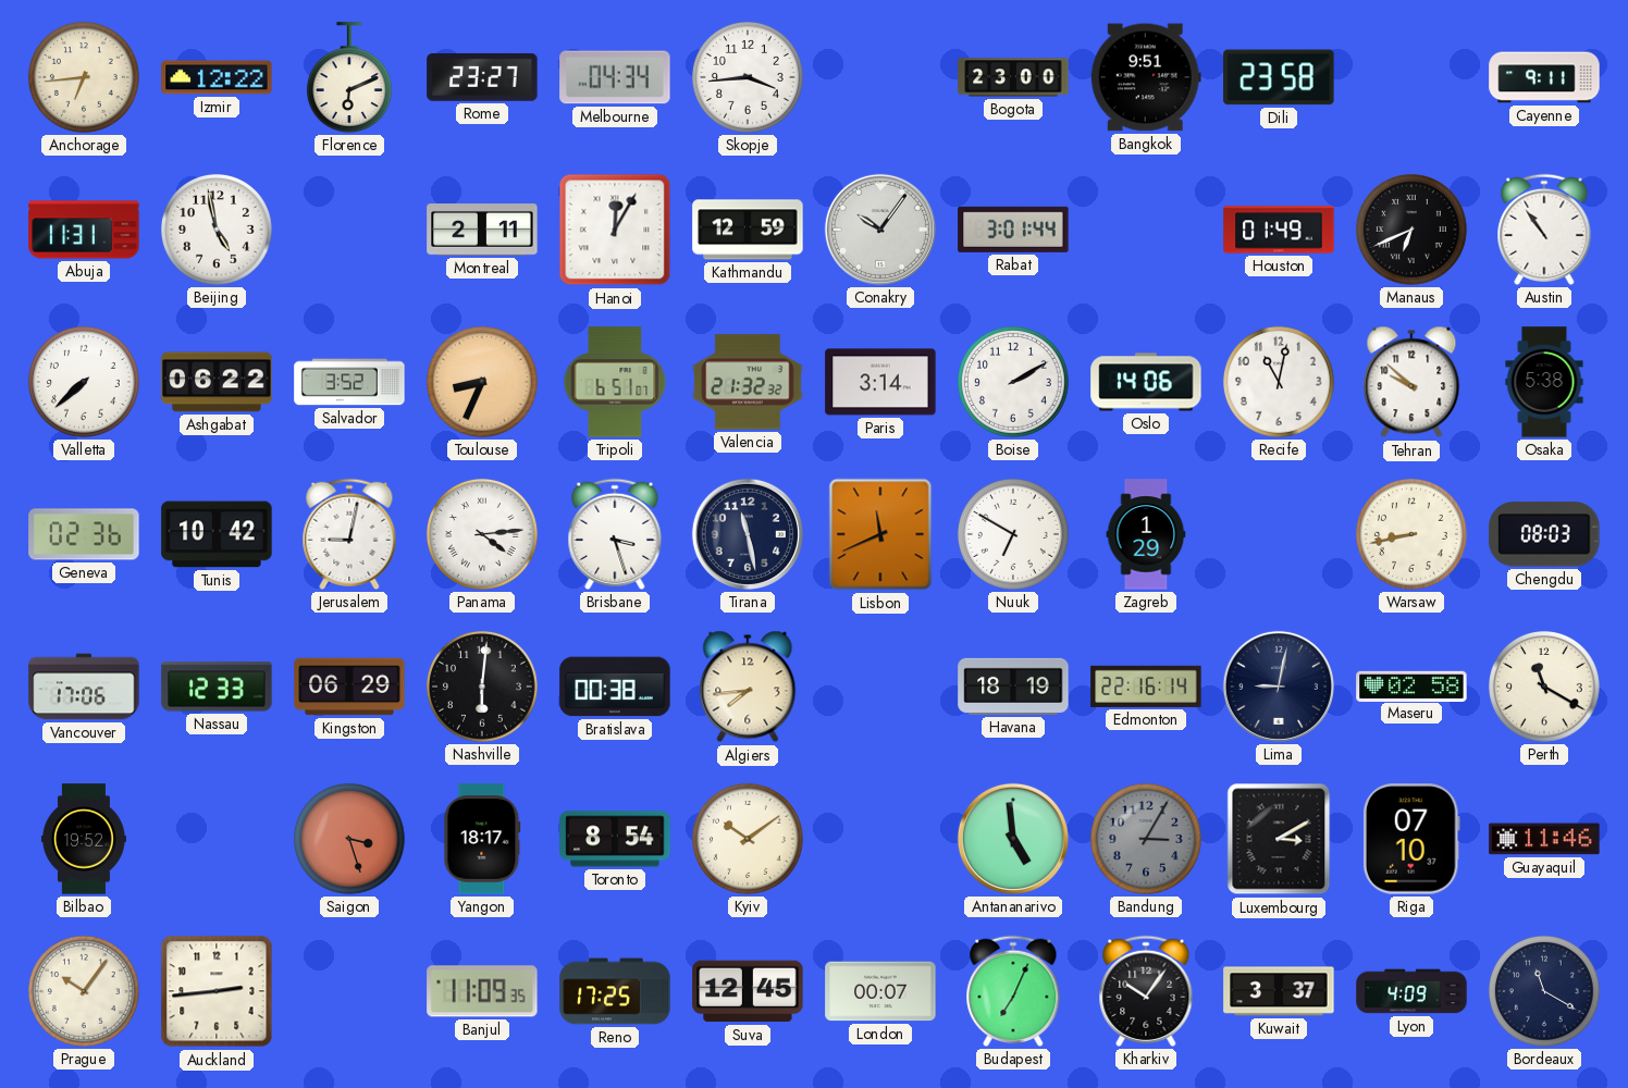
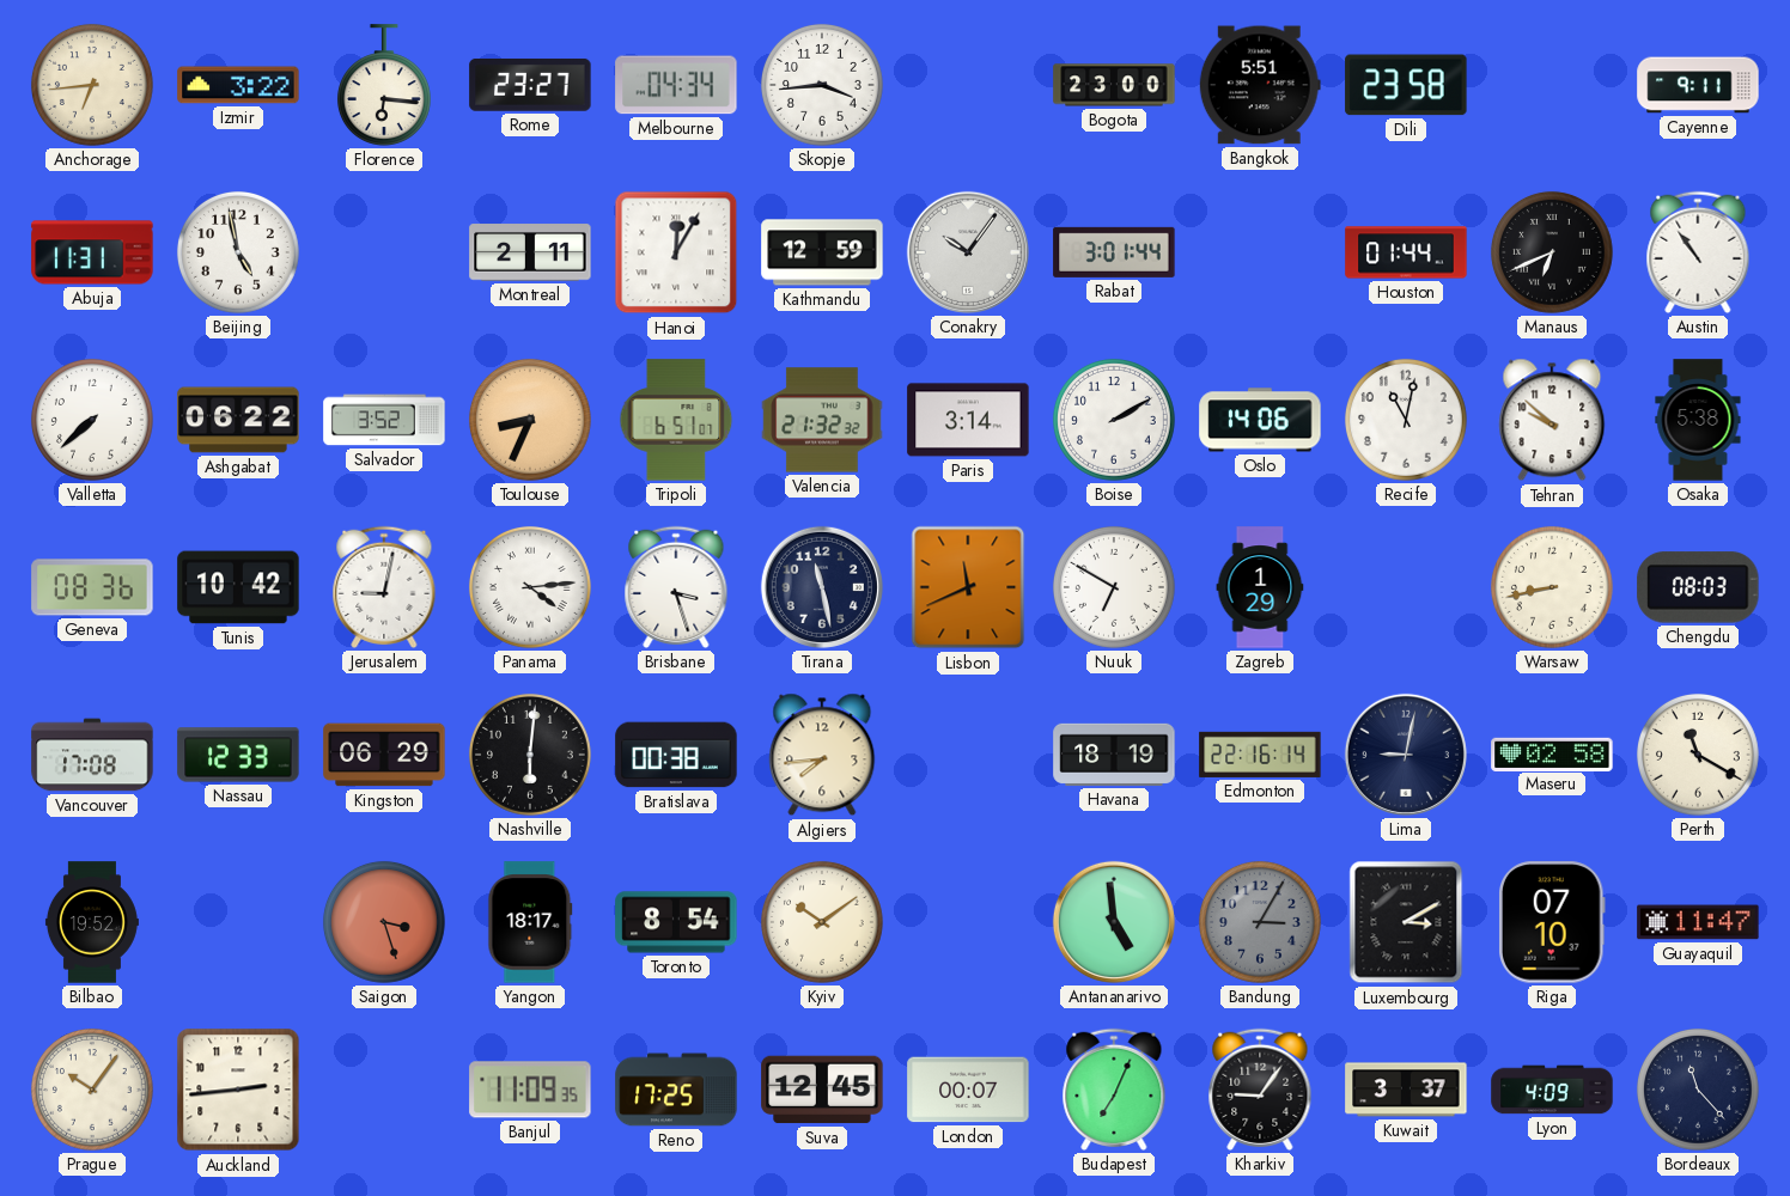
Izmir: 12:22 -> 3:22 (238, 85)
Florence: 6:11 -> 6:16 (384, 85)
Bangkok: 9:51 -> 5:51 (1260, 85)
Houston: 01:49 -> 01:44 (1406, 252)
Geneva: 02:36 -> 08:36 (92, 587)
Vancouver: 17:06 -> 17:08 (92, 755)
Guayaquil: 11:46 -> 11:47 (1698, 922)
Kharkiv: 10:06 -> 9:06 (1260, 1090)
Bordeaux: 11:20 -> 11:23 (1698, 1090)
